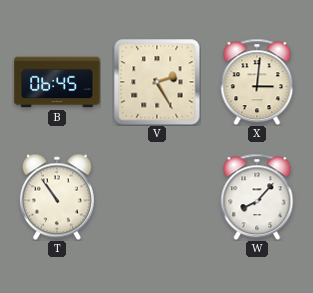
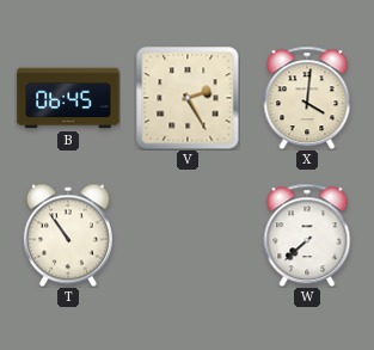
X: 3:01 -> 4:01 (307, 98)
W: 8:07 -> 7:38 (307, 235)
